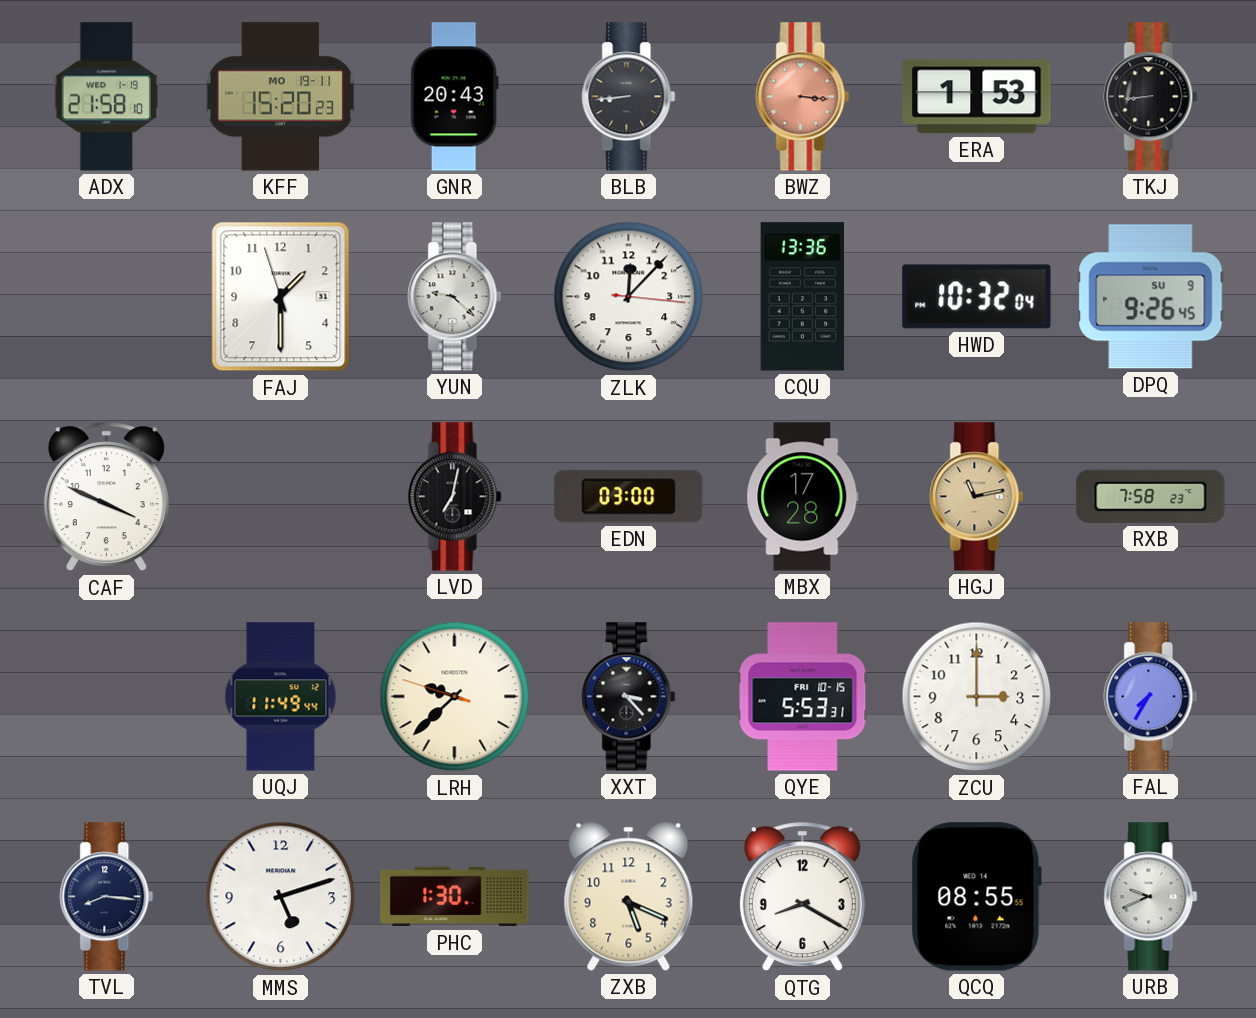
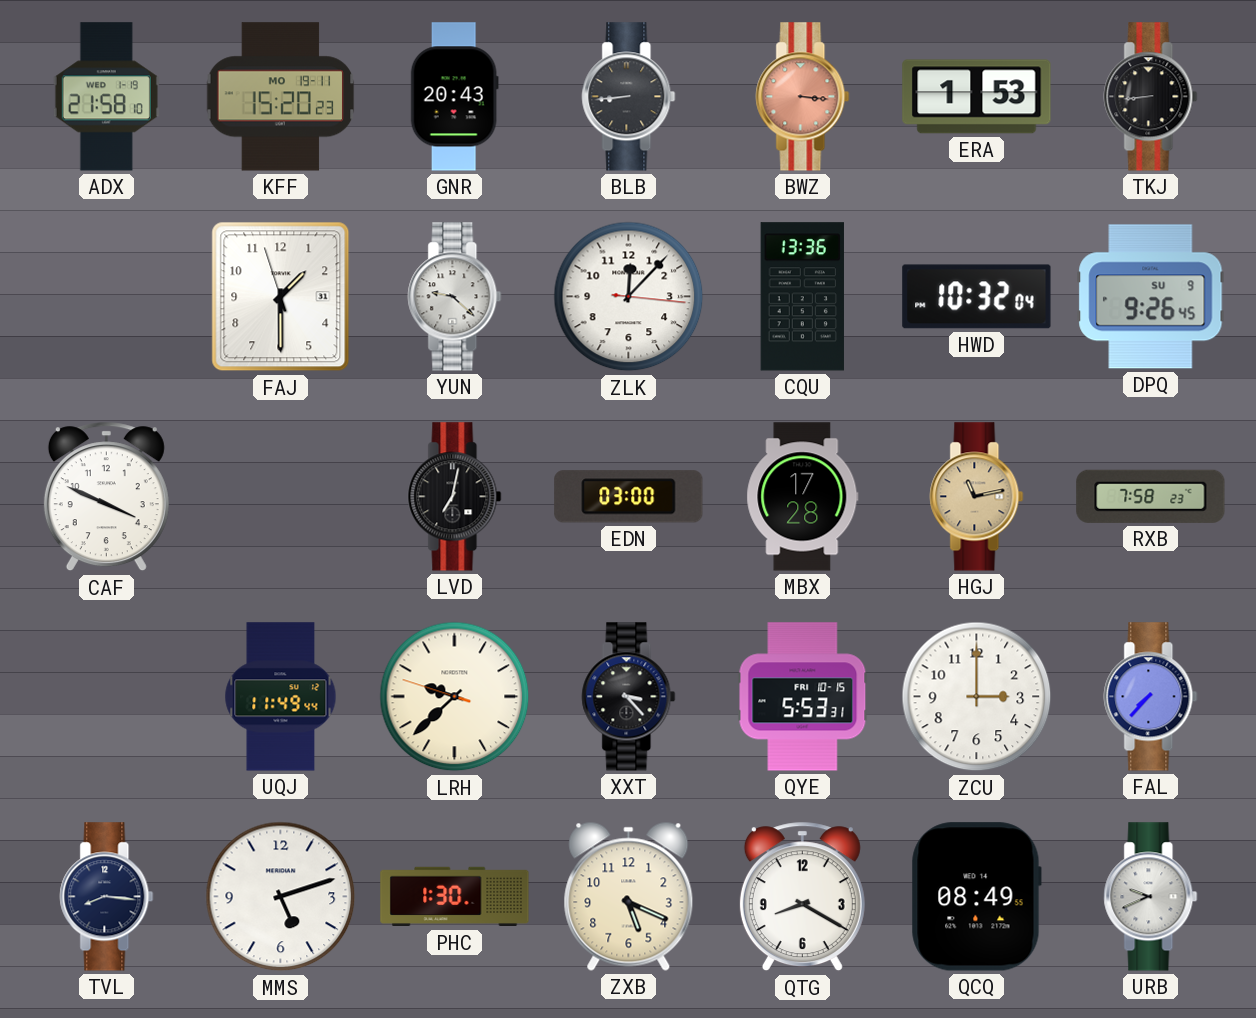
FAL: 7:35 -> 7:37 (1151, 697)
QCQ: 08:55 -> 08:49 (976, 897)
